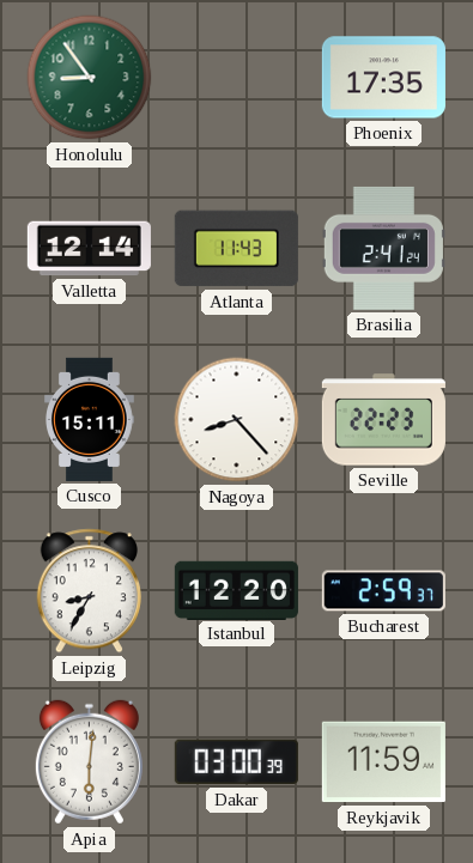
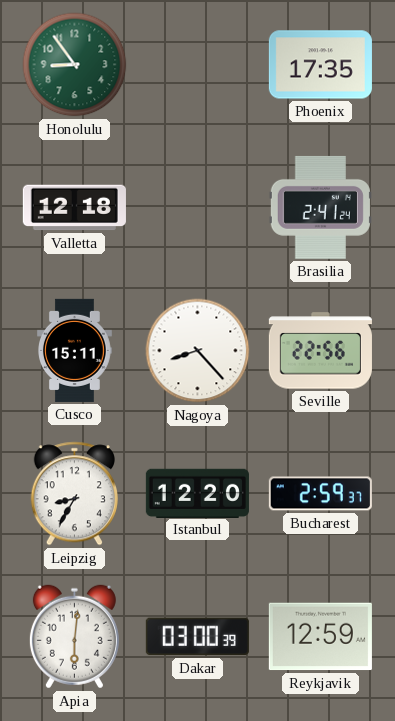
Valletta: 12:14 -> 12:18 (74, 208)
Atlanta: 11:43 -> none (236, 249)
Seville: 22:23 -> 22:56 (320, 351)
Reykjavik: 11:59 -> 12:59 (320, 637)
